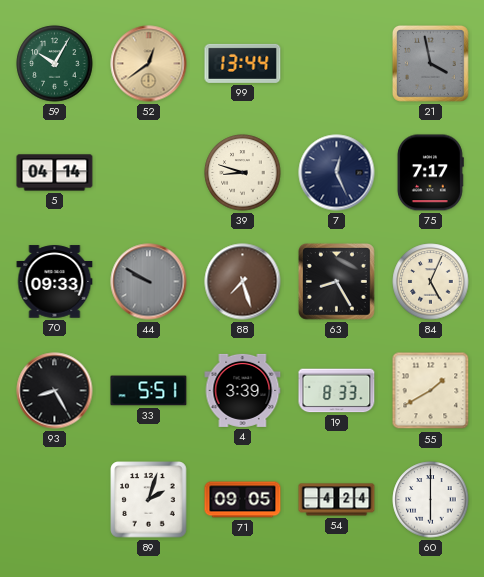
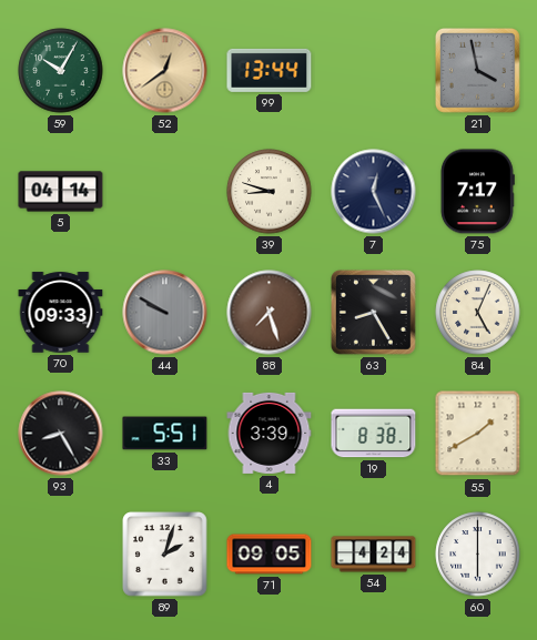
19: 8:33 -> 8:38 (374, 434)
